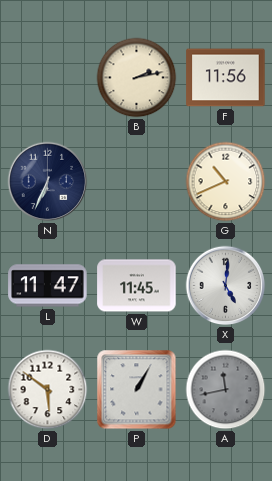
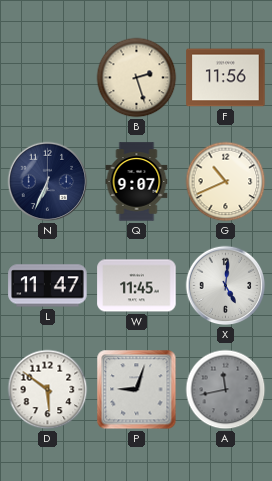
B: 2:13 -> 2:27 (137, 78)
Q: none -> 9:07 (137, 182)
P: 1:05 -> 9:03 (137, 390)
